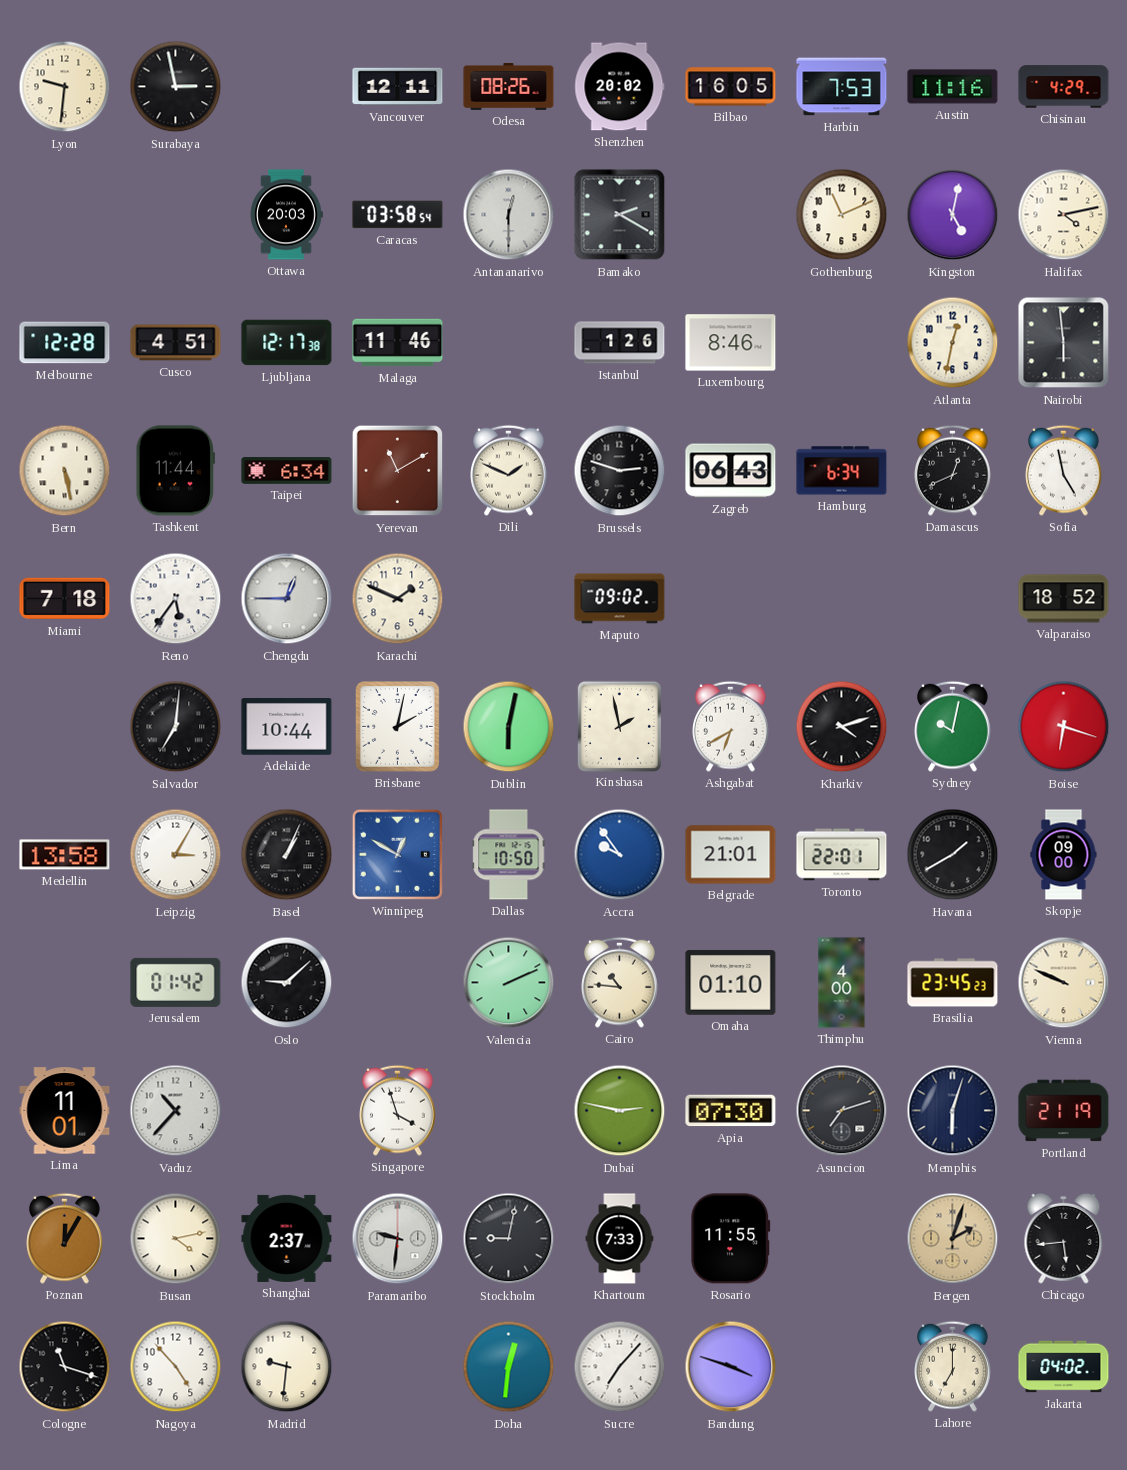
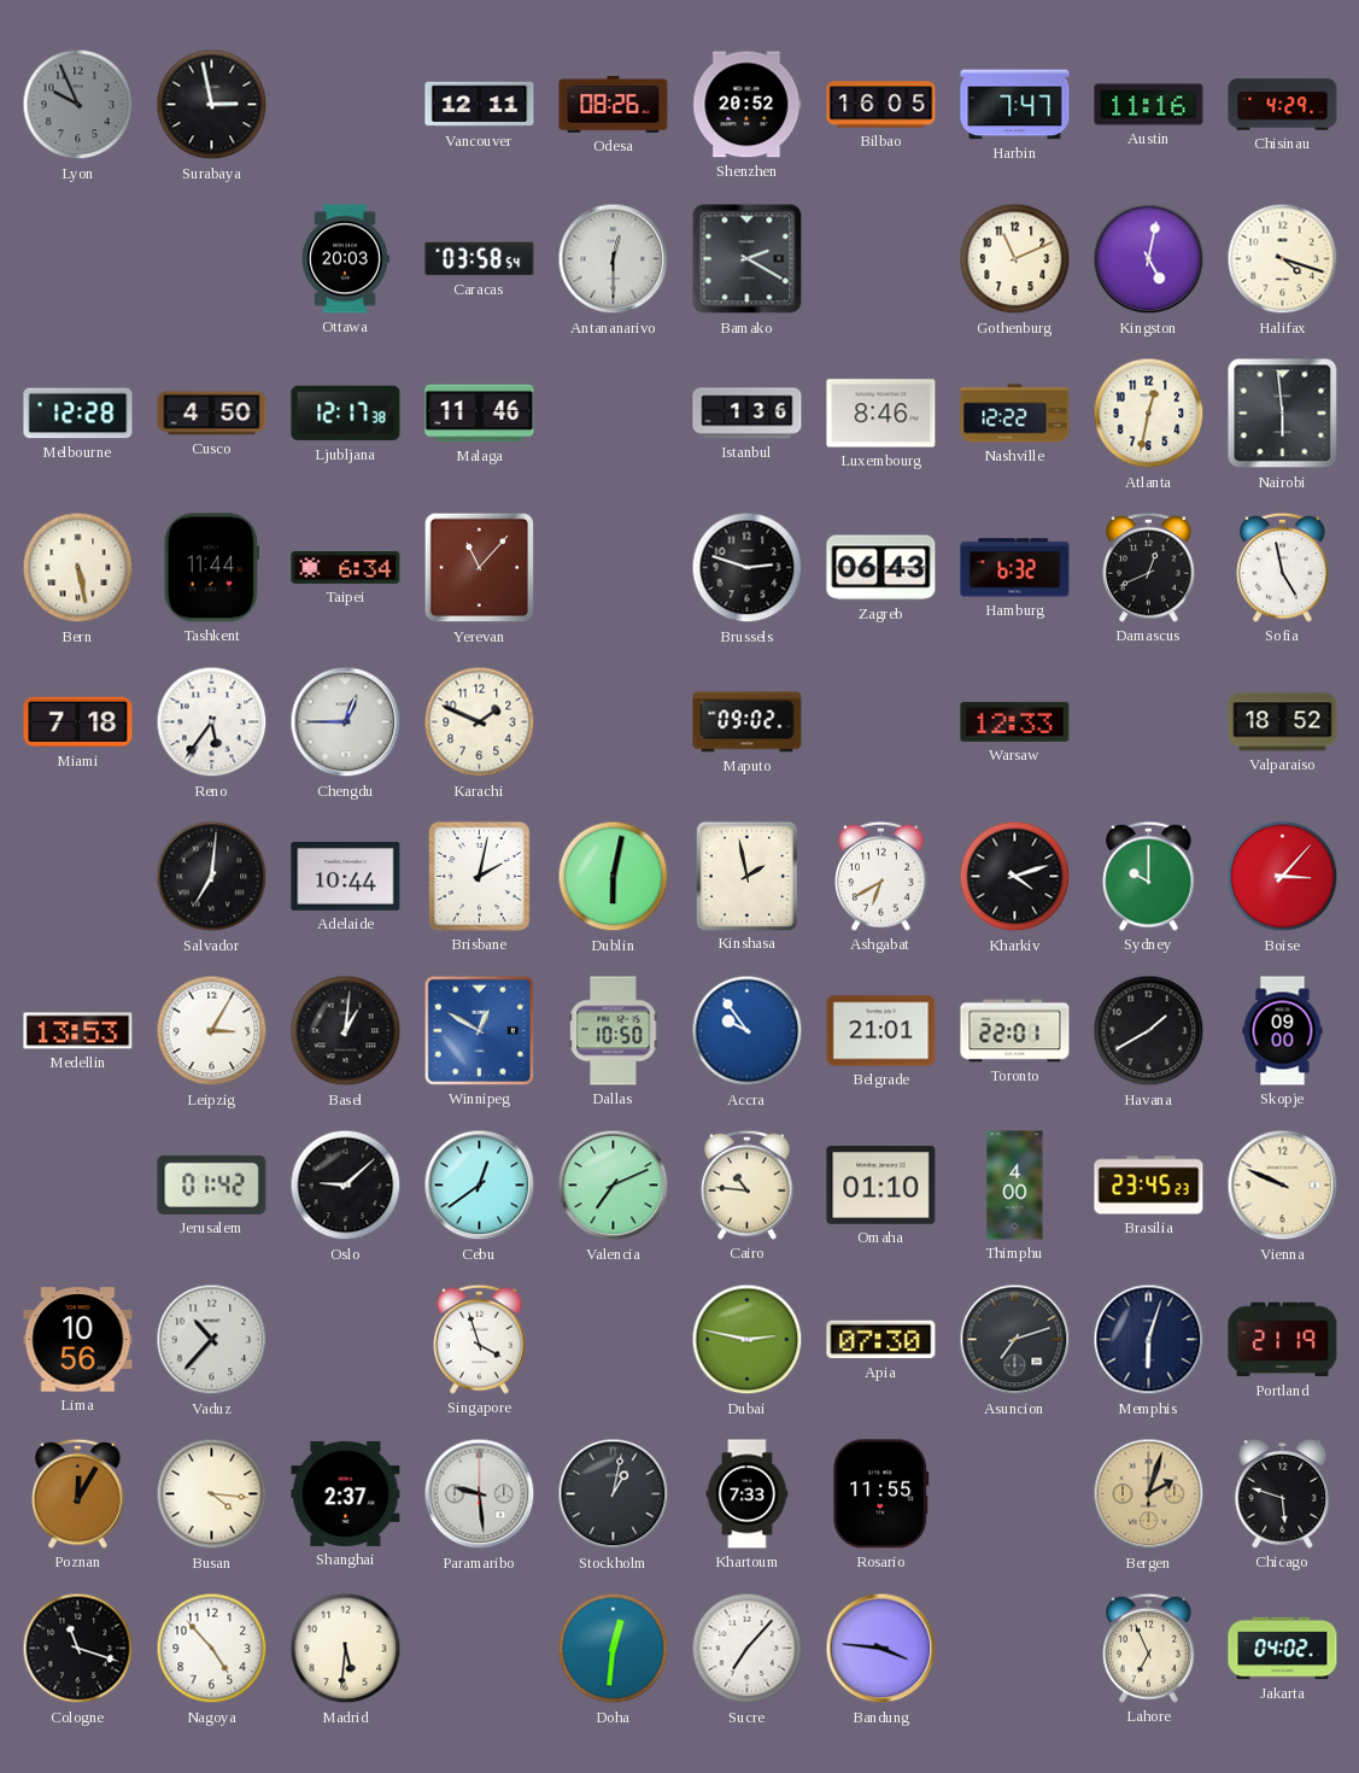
Lyon: 9:31 -> 9:56 (78, 105)
Lyon dial: cream -> grey (78, 105)
Shenzhen: 20:02 -> 20:52 (748, 105)
Harbin: 7:53 -> 7:47 (1015, 105)
Halifax: 4:13 -> 4:18 (1283, 259)
Cusco: 4:51 -> 4:50 (212, 414)
Istanbul: 1:26 -> 1:36 (748, 414)
Nashville: none -> 12:22 (1015, 414)
Yerevan: 11:10 -> 11:07 (480, 568)
Dili: 1:49 -> none (509, 470)
Hamburg: 6:34 -> 6:32 (1015, 568)
Warsaw: none -> 12:33 (1015, 721)
Sydney: 10:02 -> 10:00 (1149, 876)
Boise: 6:18 -> 3:07 (1283, 877)
Medellin: 13:58 -> 13:53 (78, 1031)
Basel: 1:04 -> 1:01 (346, 1031)
Cebu: none -> 12:39 (480, 1186)
Valencia: 2:11 -> 7:11 (614, 1186)
Lima: 11:01 -> 10:56 (78, 1340)
Busan: 4:13 -> 4:16 (212, 1494)
Paramaribo: 9:31 -> 9:29 (480, 1494)
Stockholm: 9:02 -> 1:02 (614, 1494)
Chicago: 5:44 -> 5:48 (1283, 1493)
Madrid: 9:31 -> 5:31 (346, 1649)
Bandung: 3:48 -> 3:46 (881, 1649)
Lahore: 7:00 -> 6:56 (1149, 1648)
